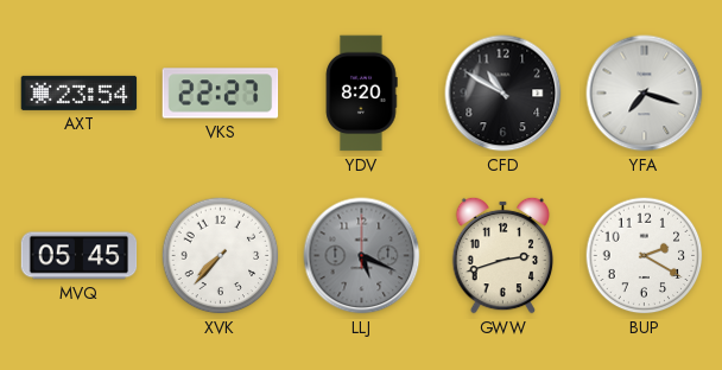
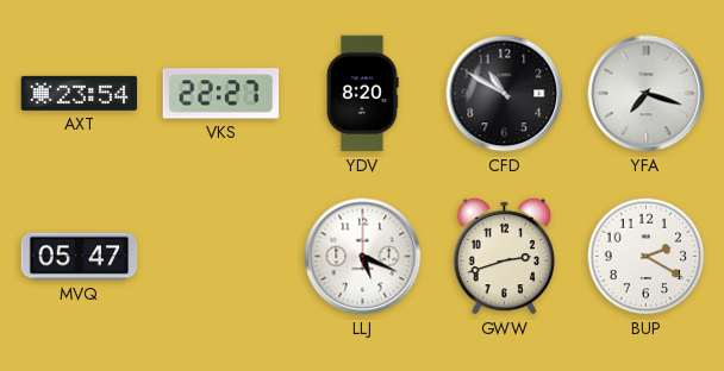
MVQ: 05:45 -> 05:47 (80, 257)
XVK: 7:37 -> none (221, 256)
LLJ dial: grey -> white (363, 257)
